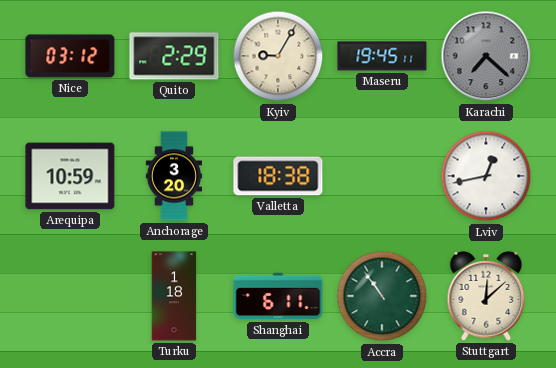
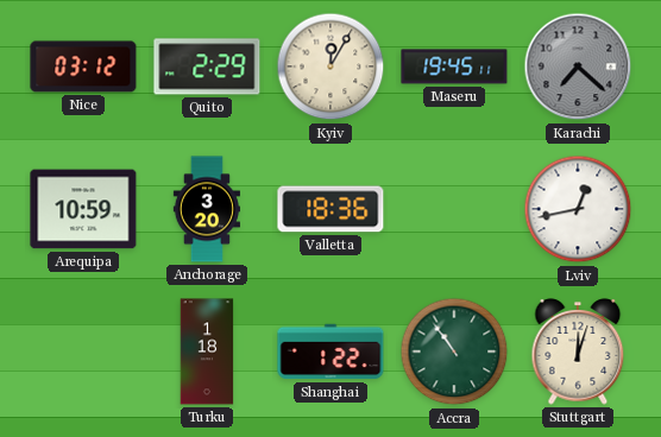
Kyiv: 9:05 -> 12:05 (330, 66)
Valletta: 18:38 -> 18:36 (330, 209)
Shanghai: 6:11 -> 1:22 (330, 351)
Stuttgart: 12:08 -> 12:03 (578, 351)
